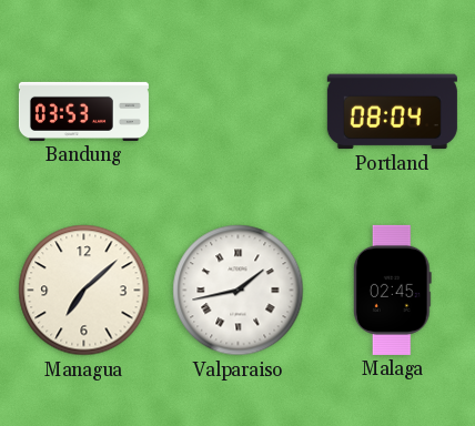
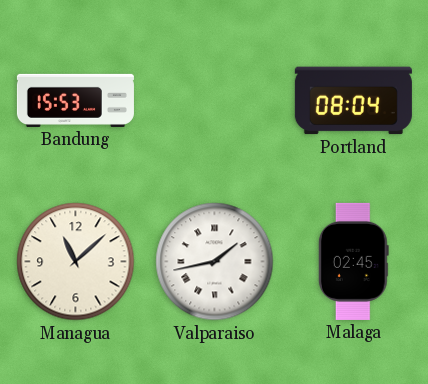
Bandung: 03:53 -> 15:53 (75, 100)
Managua: 7:08 -> 11:08 (76, 262)
